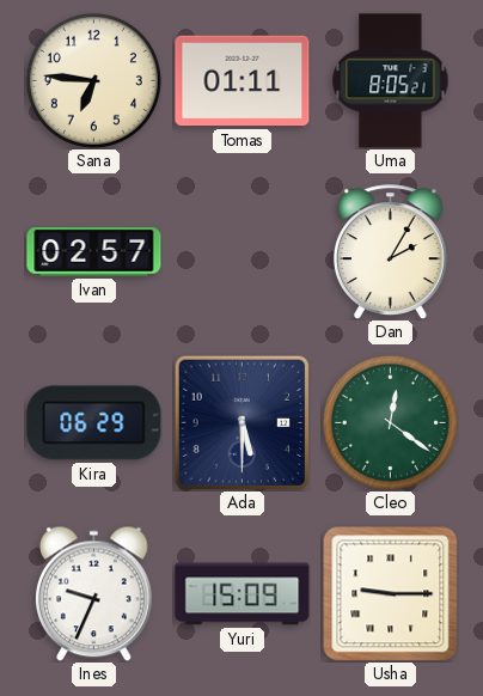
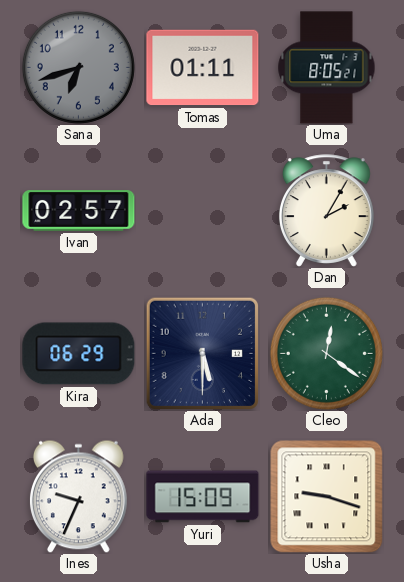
Sana: 6:46 -> 6:42 (78, 67)
Sana dial: cream -> grey (78, 67)
Usha: 9:15 -> 9:18 (326, 496)
